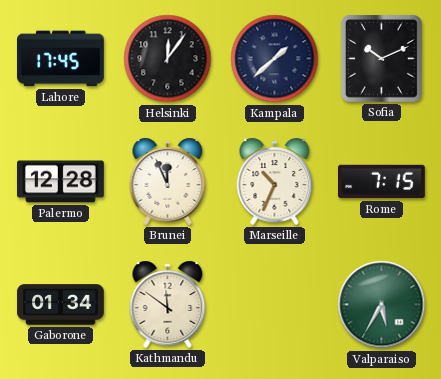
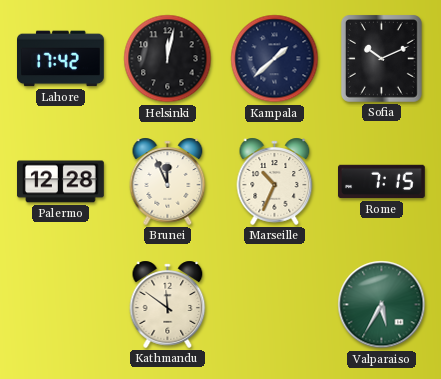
Lahore: 17:45 -> 17:42 (61, 59)
Helsinki: 12:06 -> 12:02 (168, 59)
Gaborone: 01:34 -> none (61, 305)
